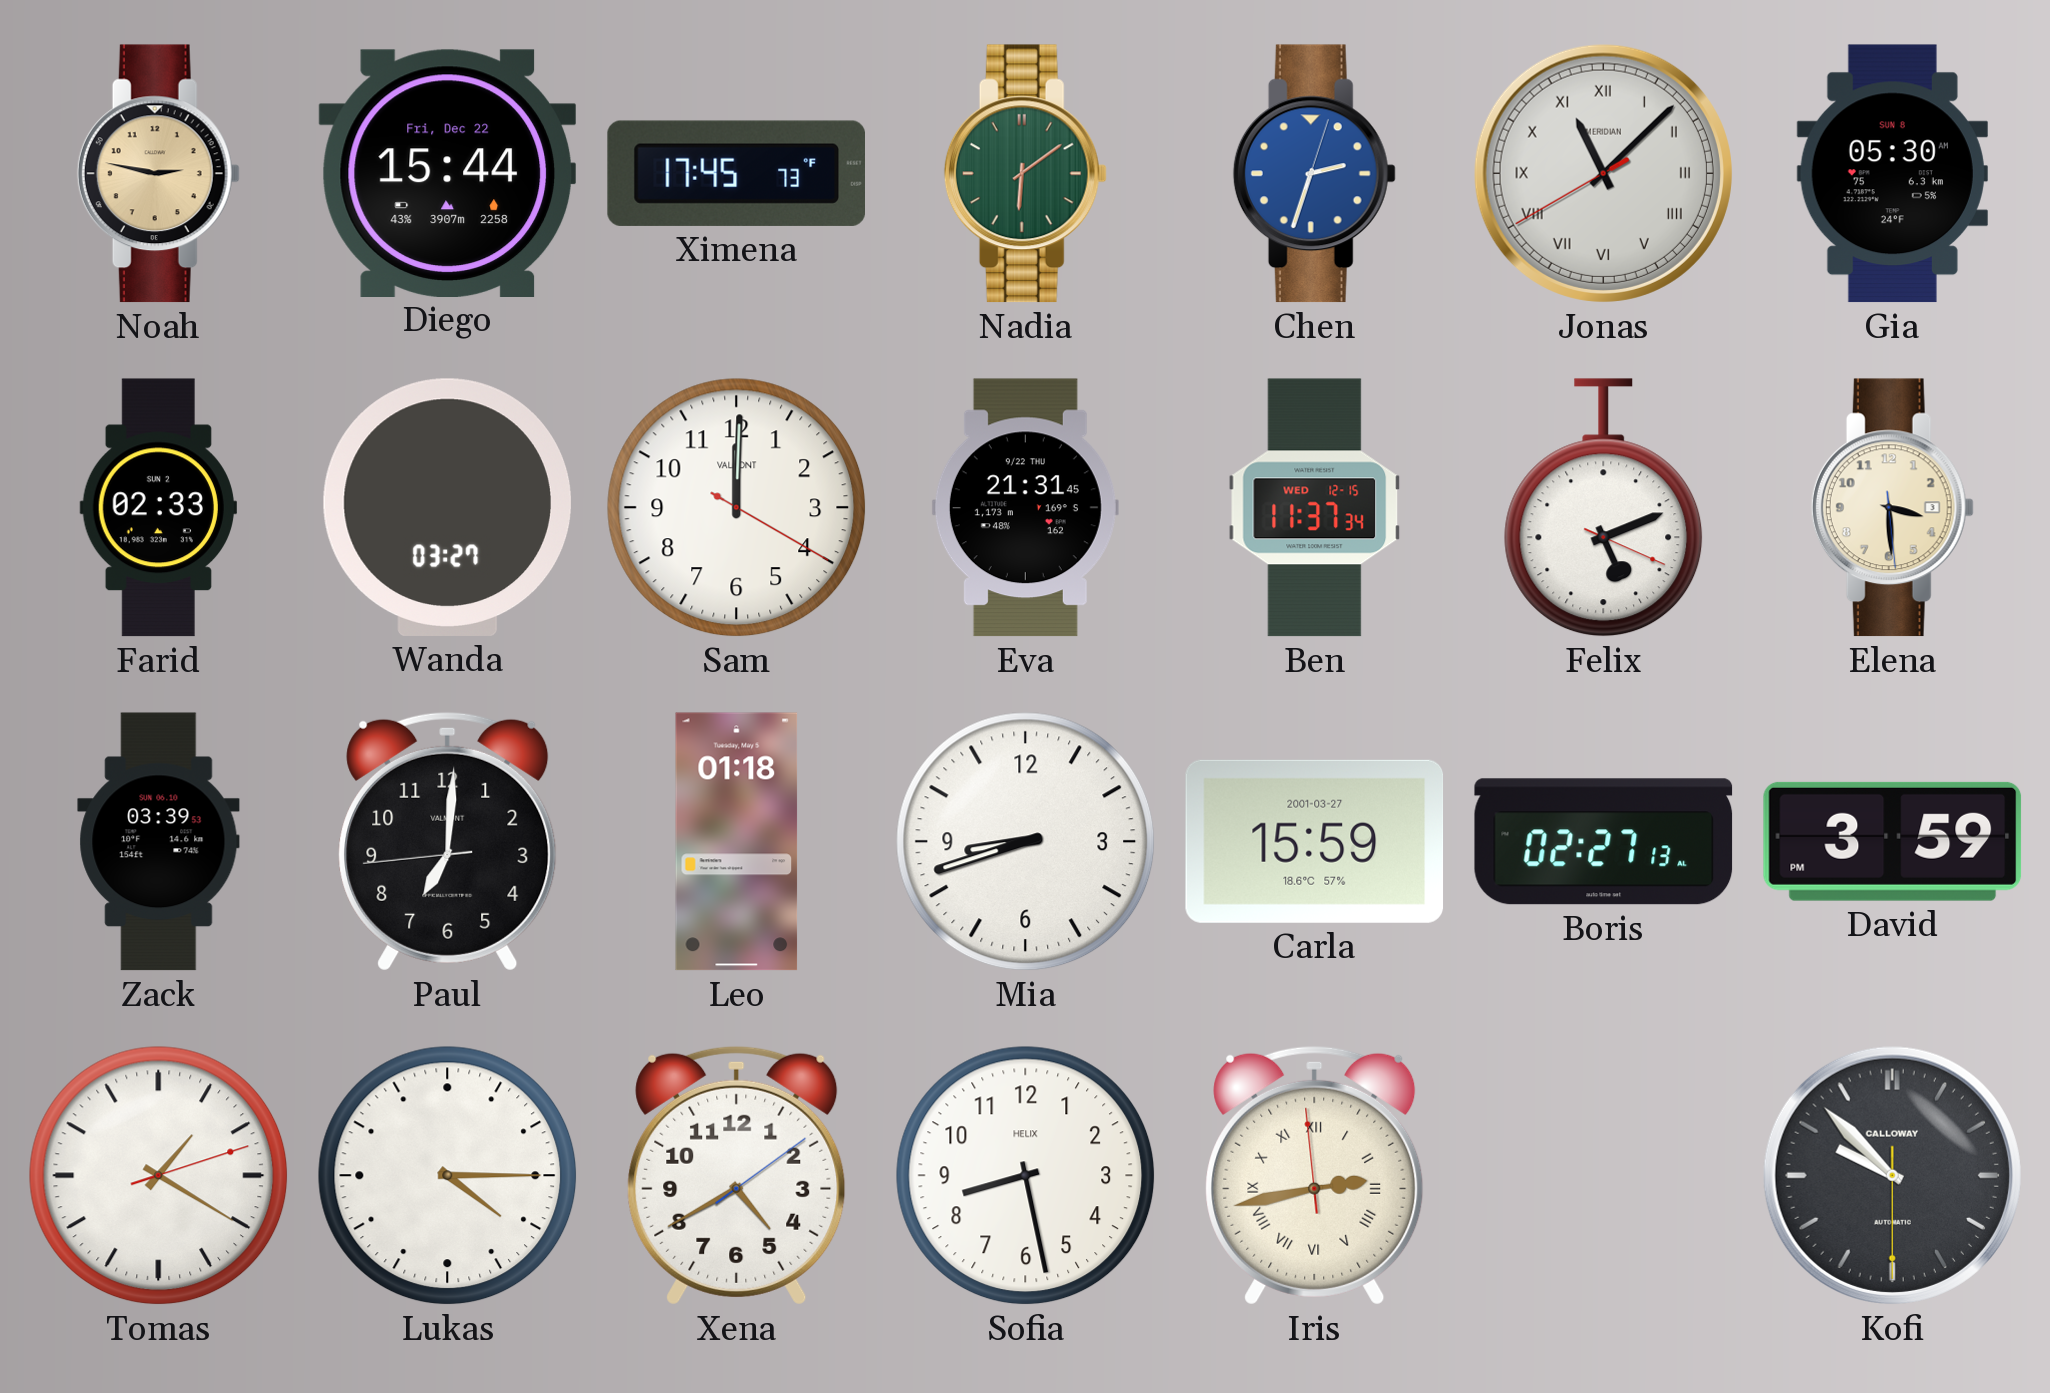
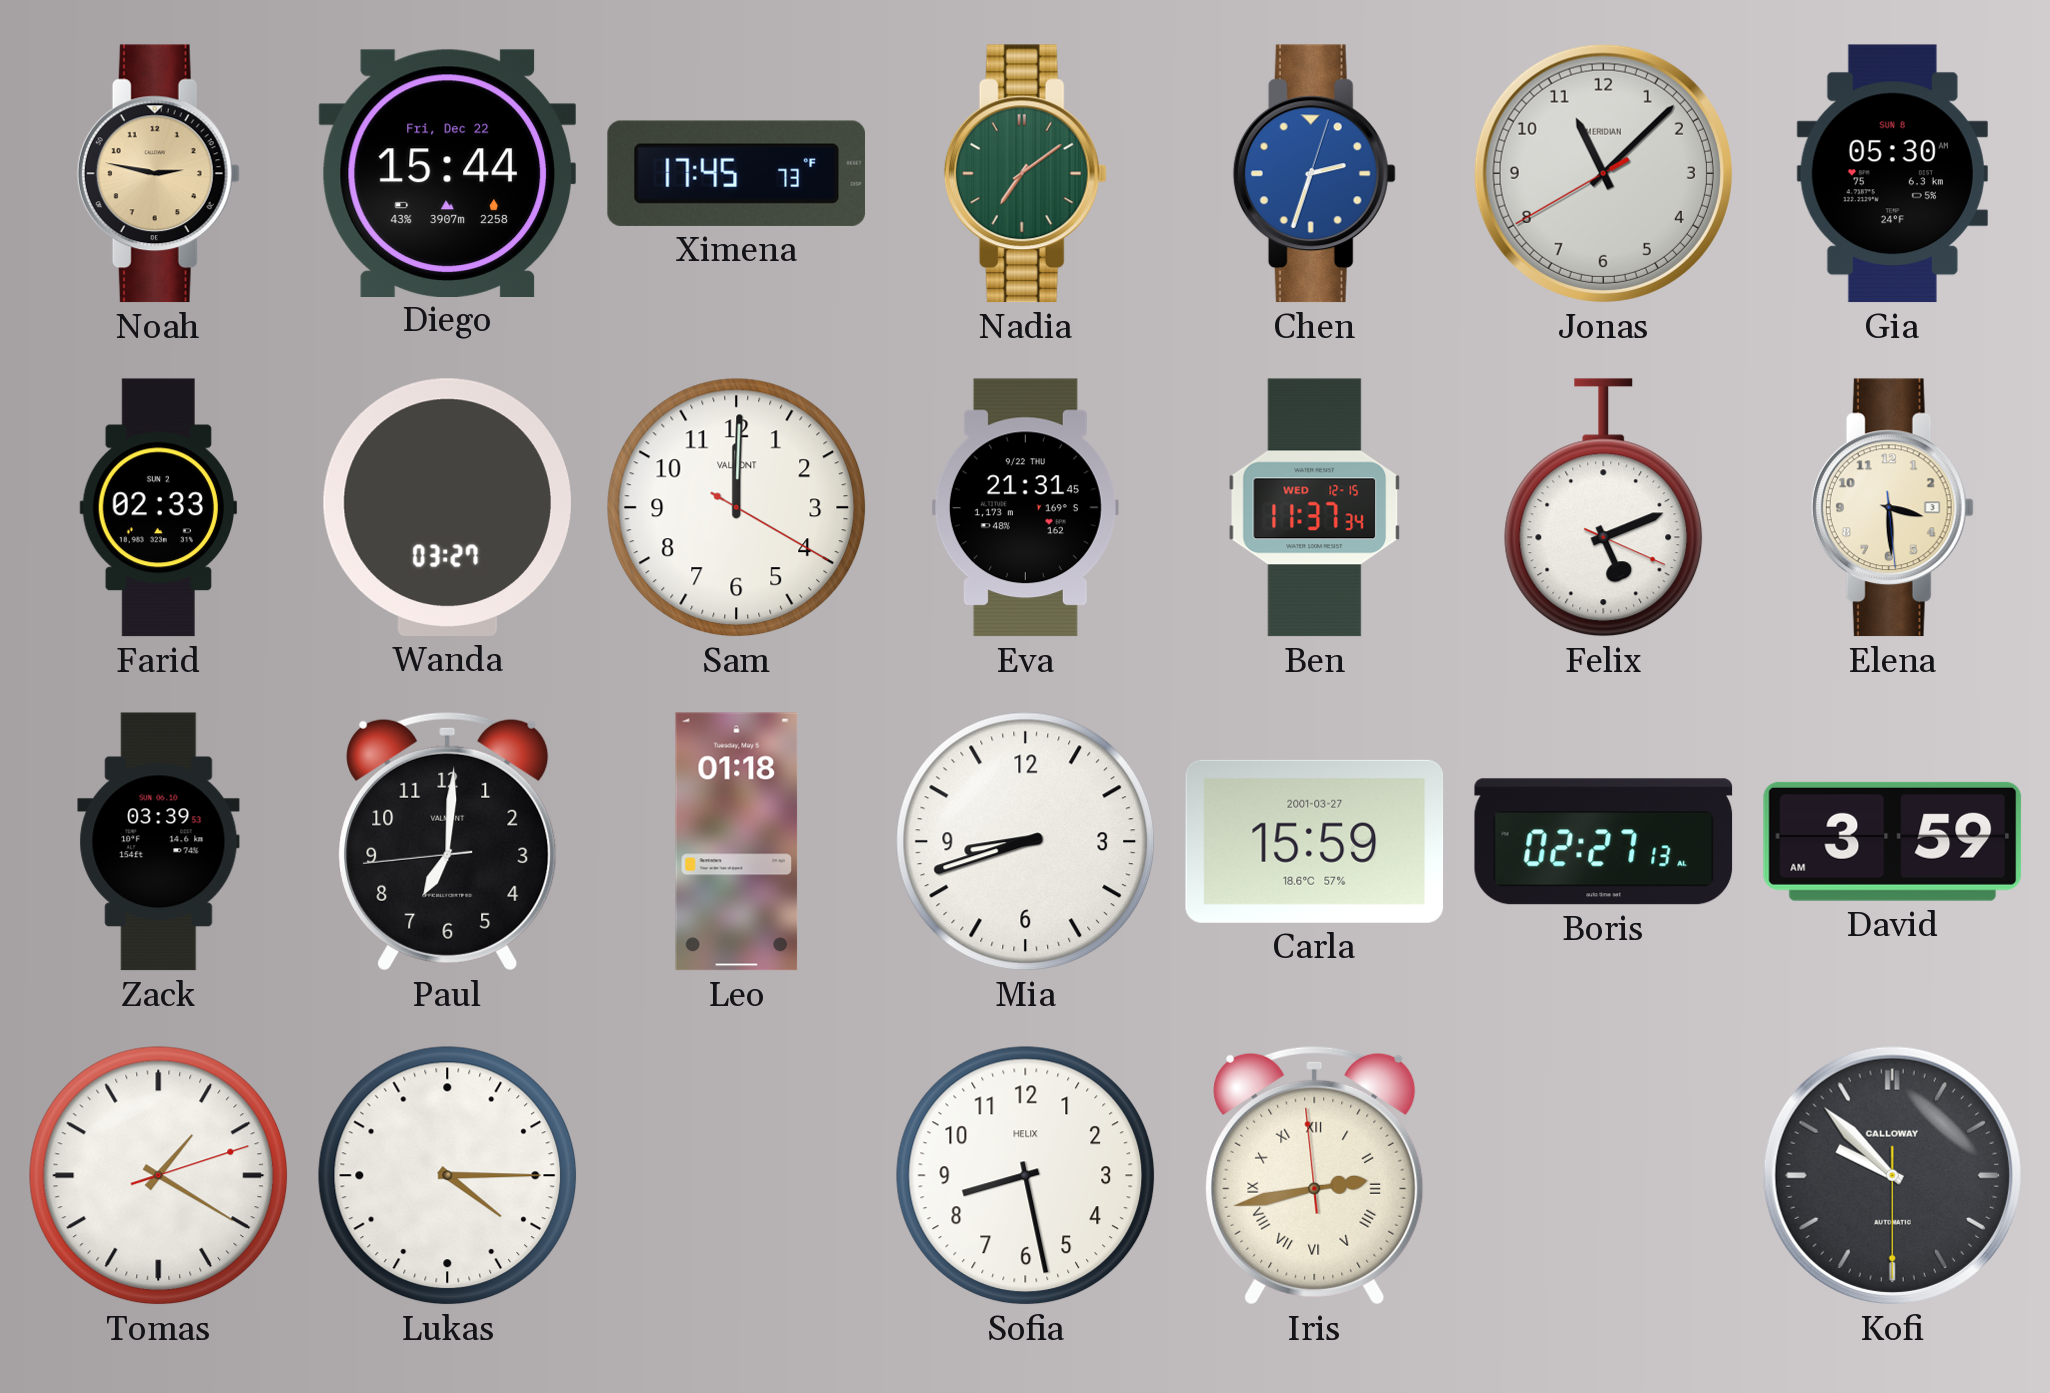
Nadia: 6:09 -> 7:09 (1025, 174)
Jonas numerals: Roman -> Arabic (1603, 173)
David: 3:59 PM -> 3:59 AM (1893, 841)
Xena: 4:40 -> none (737, 1175)
